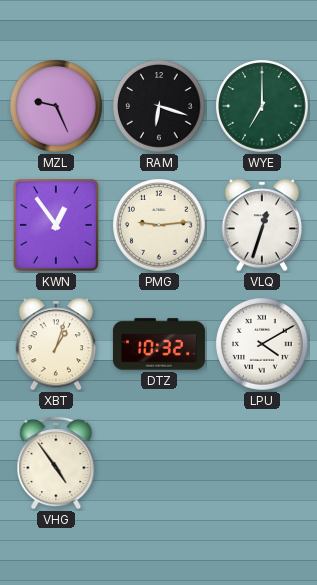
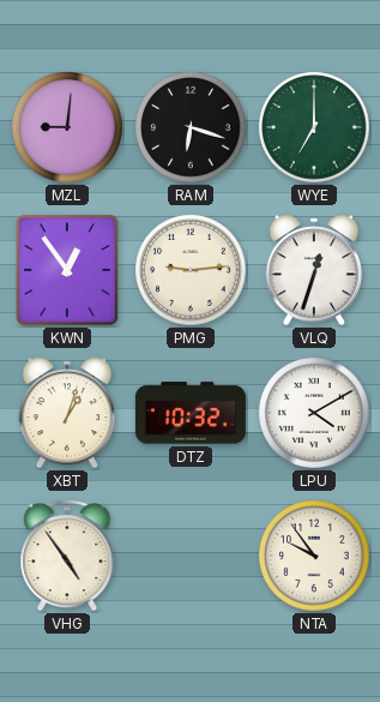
MZL: 9:26 -> 9:01 (67, 127)
NTA: none -> 9:54 (314, 556)
